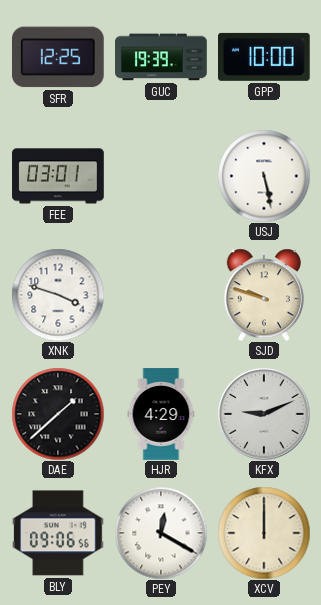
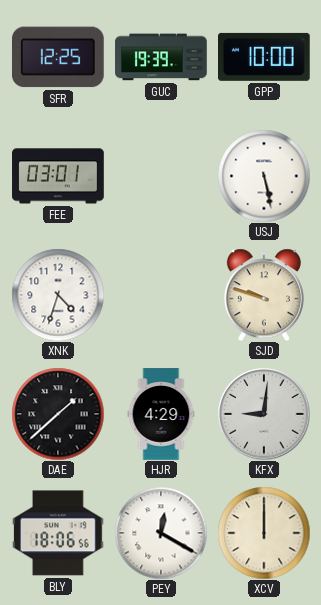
XNK: 3:48 -> 4:33 (58, 295)
KFX: 9:11 -> 9:01 (264, 414)
BLY: 09:06 -> 18:06 (58, 533)
